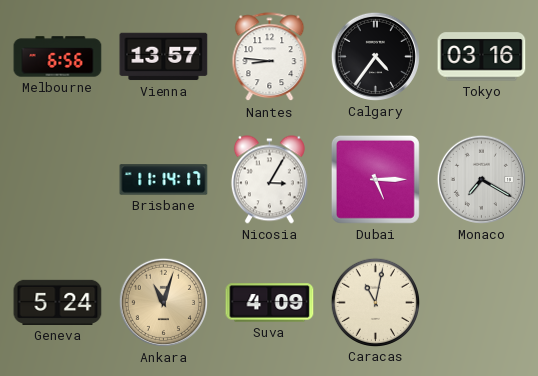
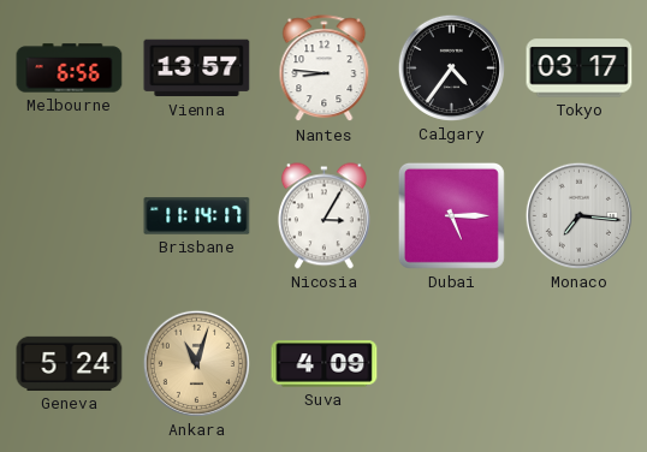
Tokyo: 03:16 -> 03:17 (580, 69)
Monaco: 7:20 -> 7:16 (578, 215)
Caracas: 11:02 -> none (375, 302)
